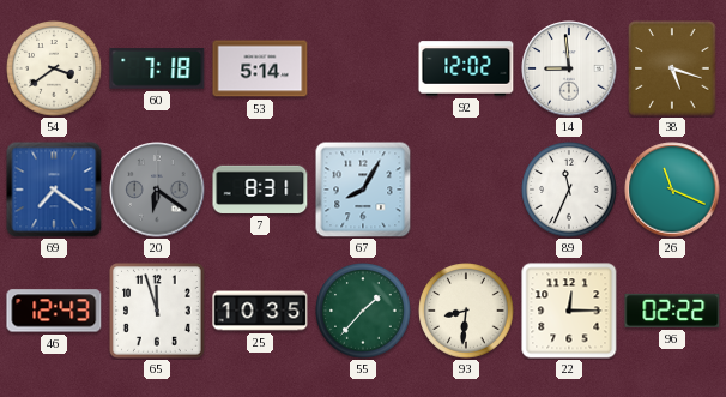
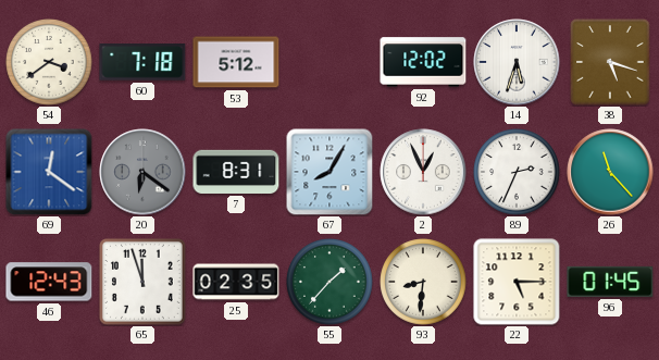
53: 5:14 -> 5:12 (236, 62)
14: 8:59 -> 5:33 (517, 62)
69: 7:21 -> 12:21 (49, 172)
2: none -> 12:56 (423, 172)
89: 11:34 -> 2:34 (517, 172)
26: 11:19 -> 11:23 (610, 172)
25: 10:35 -> 02:35 (236, 282)
22: 12:15 -> 5:15 (517, 282)
96: 02:22 -> 01:45 (610, 282)
